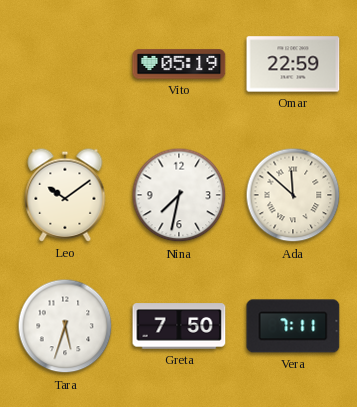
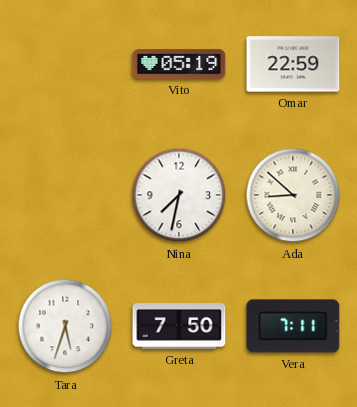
Leo: 10:09 -> none (65, 195)
Ada: 11:52 -> 8:52 (293, 195)
